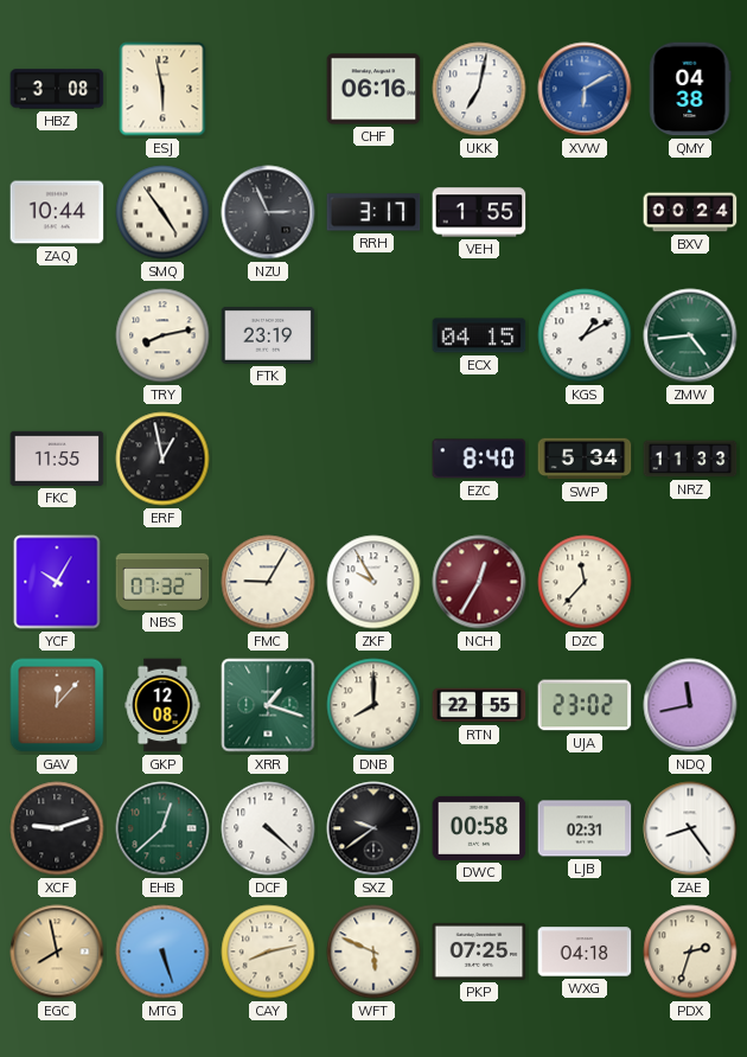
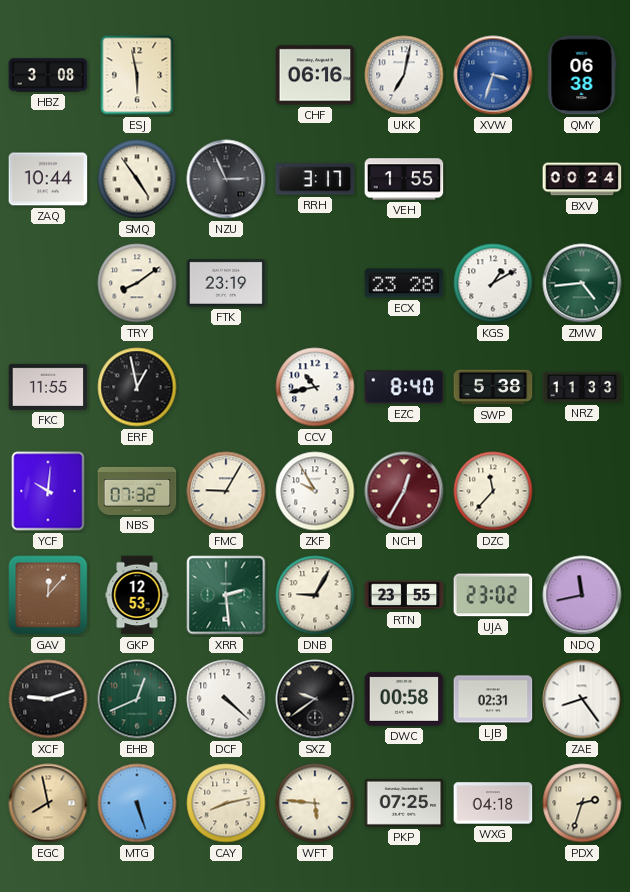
XVW: 6:10 -> 3:33 (493, 75)
QMY: 04:38 -> 06:38 (582, 75)
TRY: 8:13 -> 8:09 (137, 283)
ECX: 04:15 -> 23:28 (404, 283)
CCV: none -> 10:43 (315, 387)
SWP: 5:34 -> 5:38 (493, 387)
YCF: 10:05 -> 10:01 (48, 491)
GKP: 12:08 -> 12:53 (137, 595)
XRR: 1:18 -> 2:29 (226, 595)
DNB: 8:00 -> 9:05 (315, 595)
RTN: 22:55 -> 23:55 (404, 595)
EHB: 12:38 -> 12:41 (137, 699)
WFT: 5:49 -> 5:46 (315, 803)
